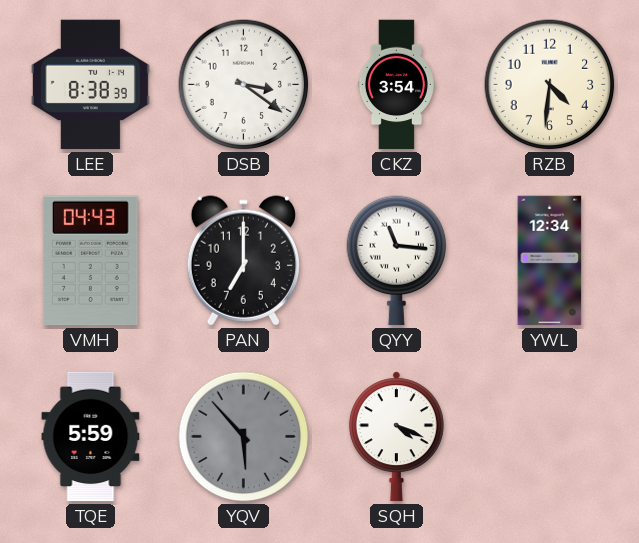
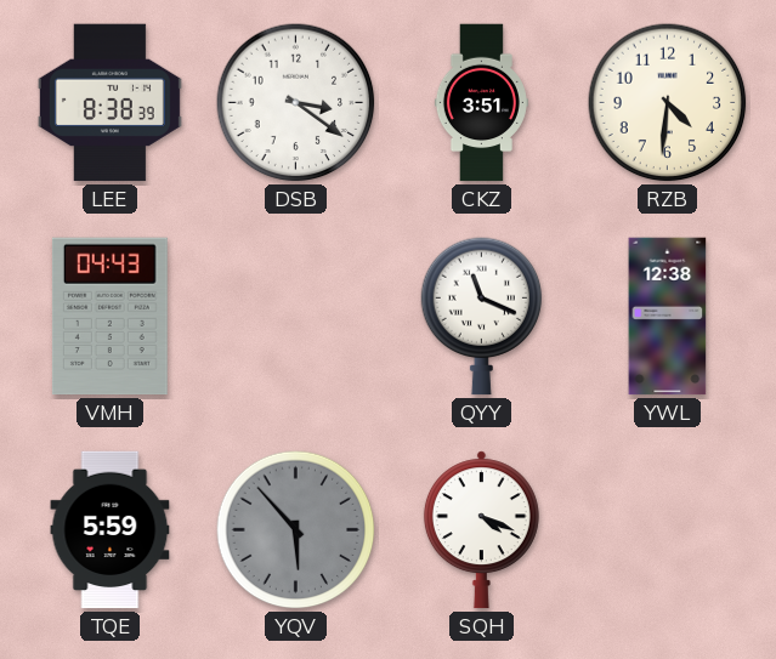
CKZ: 3:54 -> 3:51 (481, 103)
PAN: 7:00 -> none (243, 261)
QYY: 11:16 -> 11:19 (482, 317)
YWL: 12:34 -> 12:38 (668, 317)
